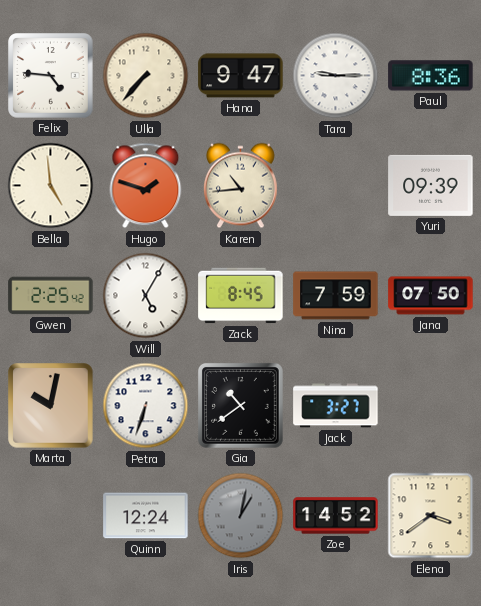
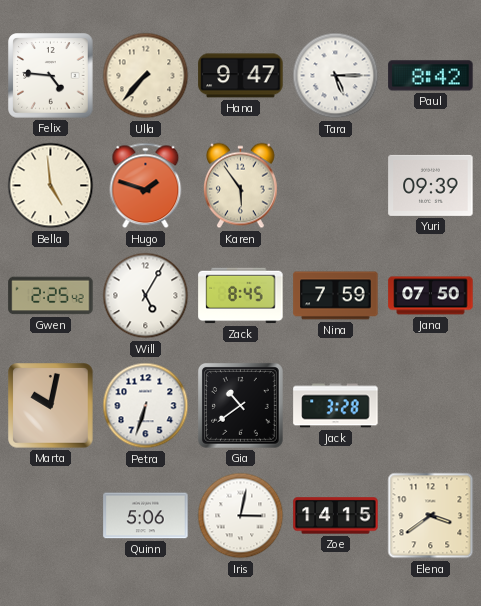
Tara: 9:15 -> 5:15 (336, 76)
Paul: 8:36 -> 8:42 (431, 76)
Karen: 10:44 -> 5:54 (240, 186)
Jack: 3:27 -> 3:28 (336, 406)
Quinn: 12:24 -> 5:06 (146, 516)
Iris: 1:02 -> 3:02 (241, 516)
Iris dial: grey -> white (241, 516)
Zoe: 14:52 -> 14:15 (336, 516)
